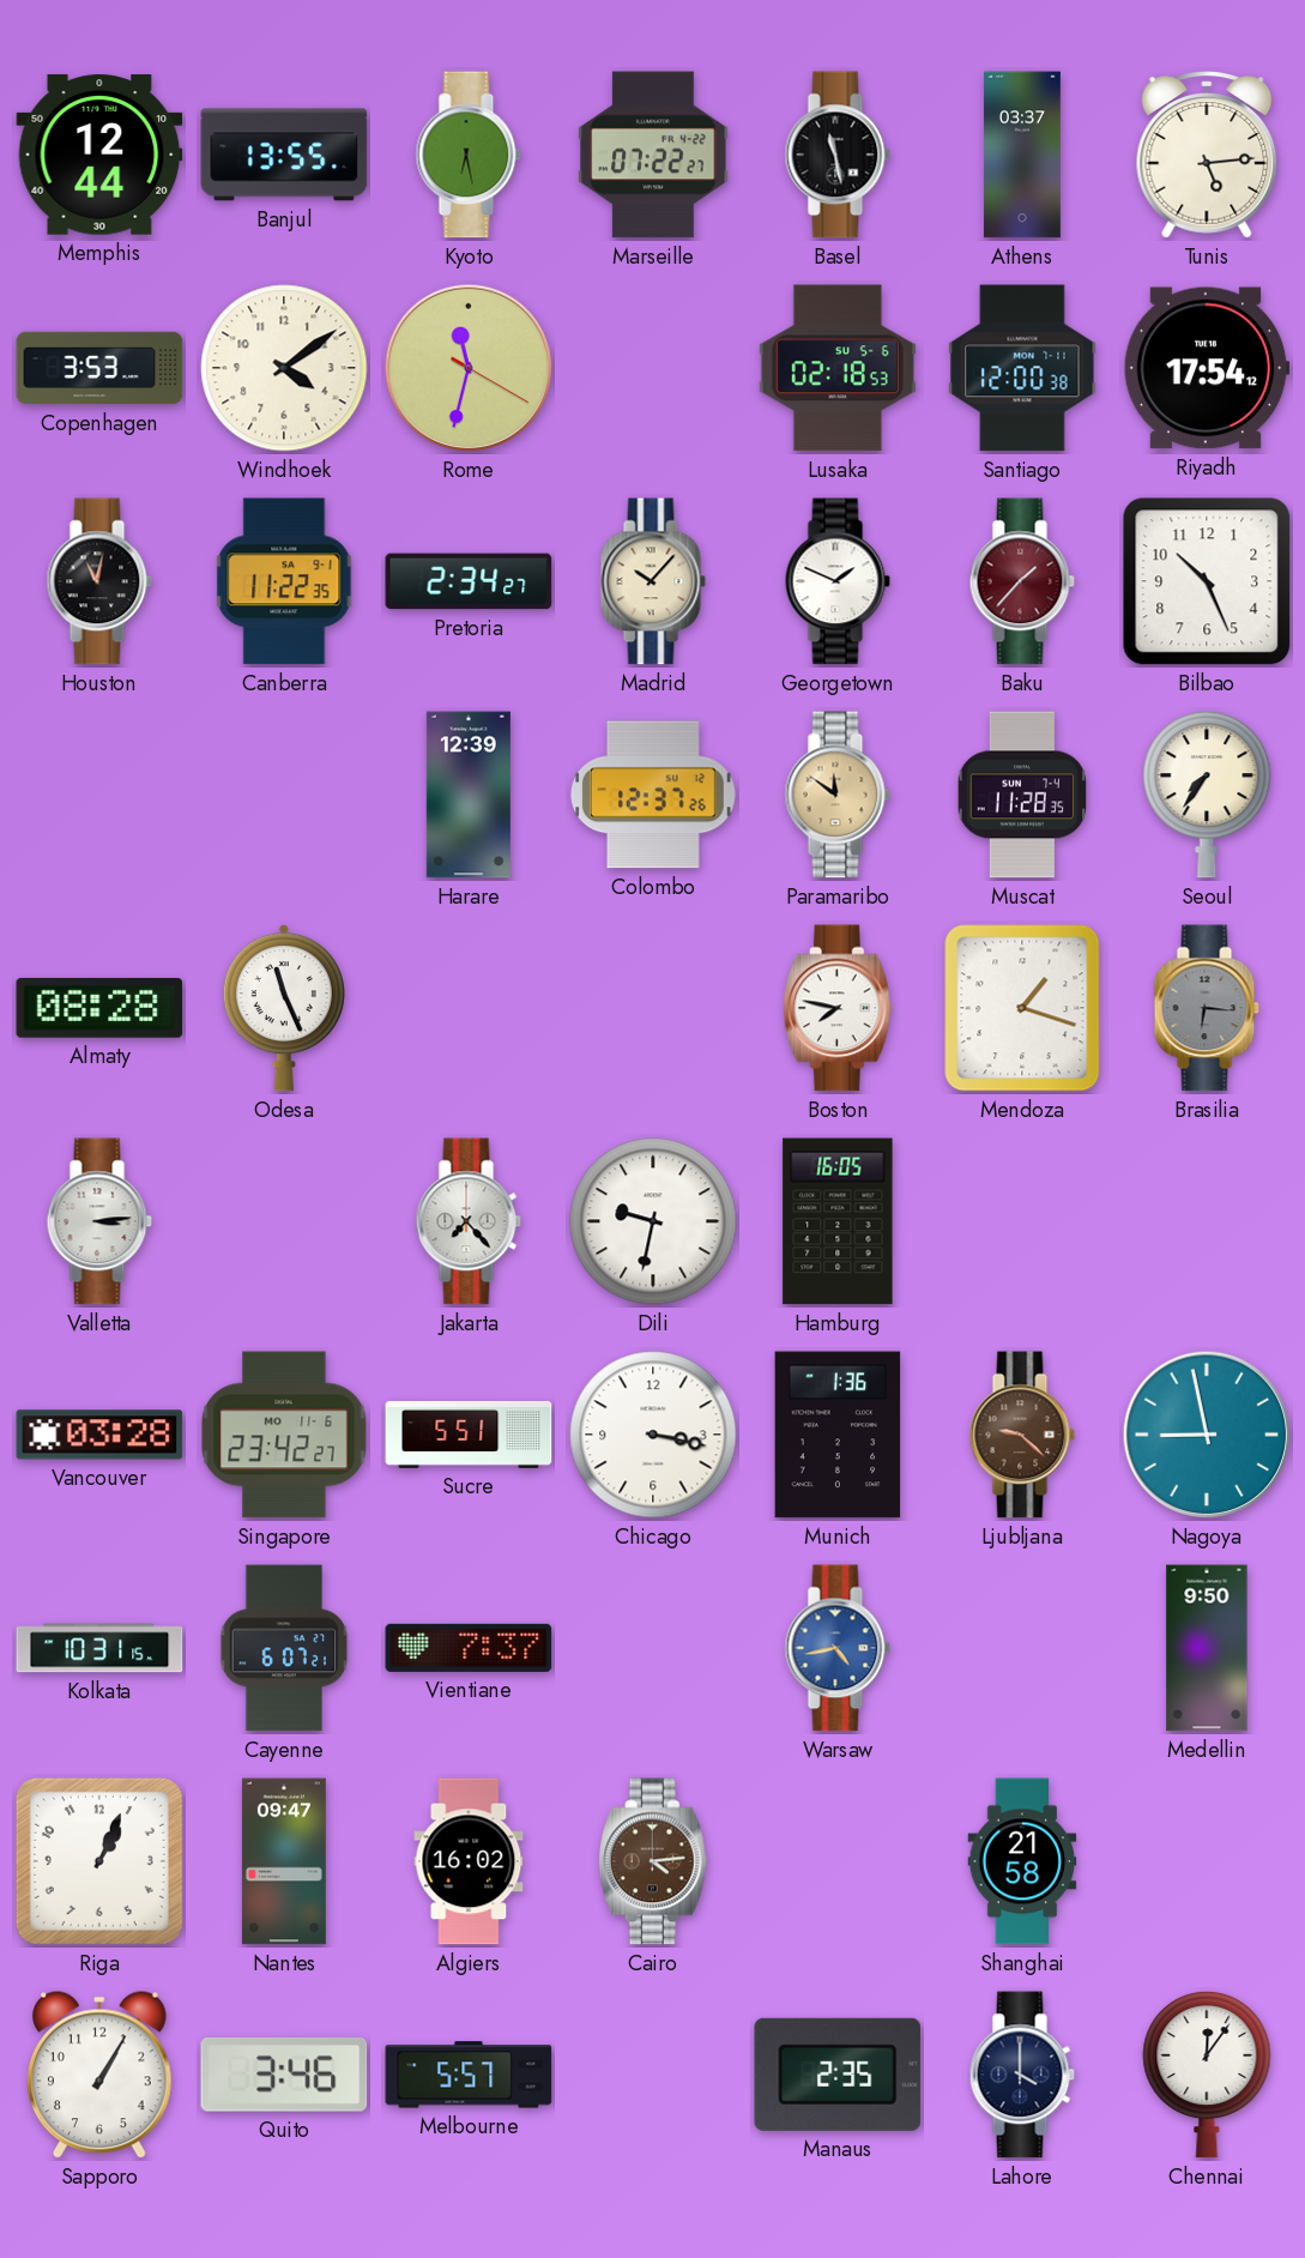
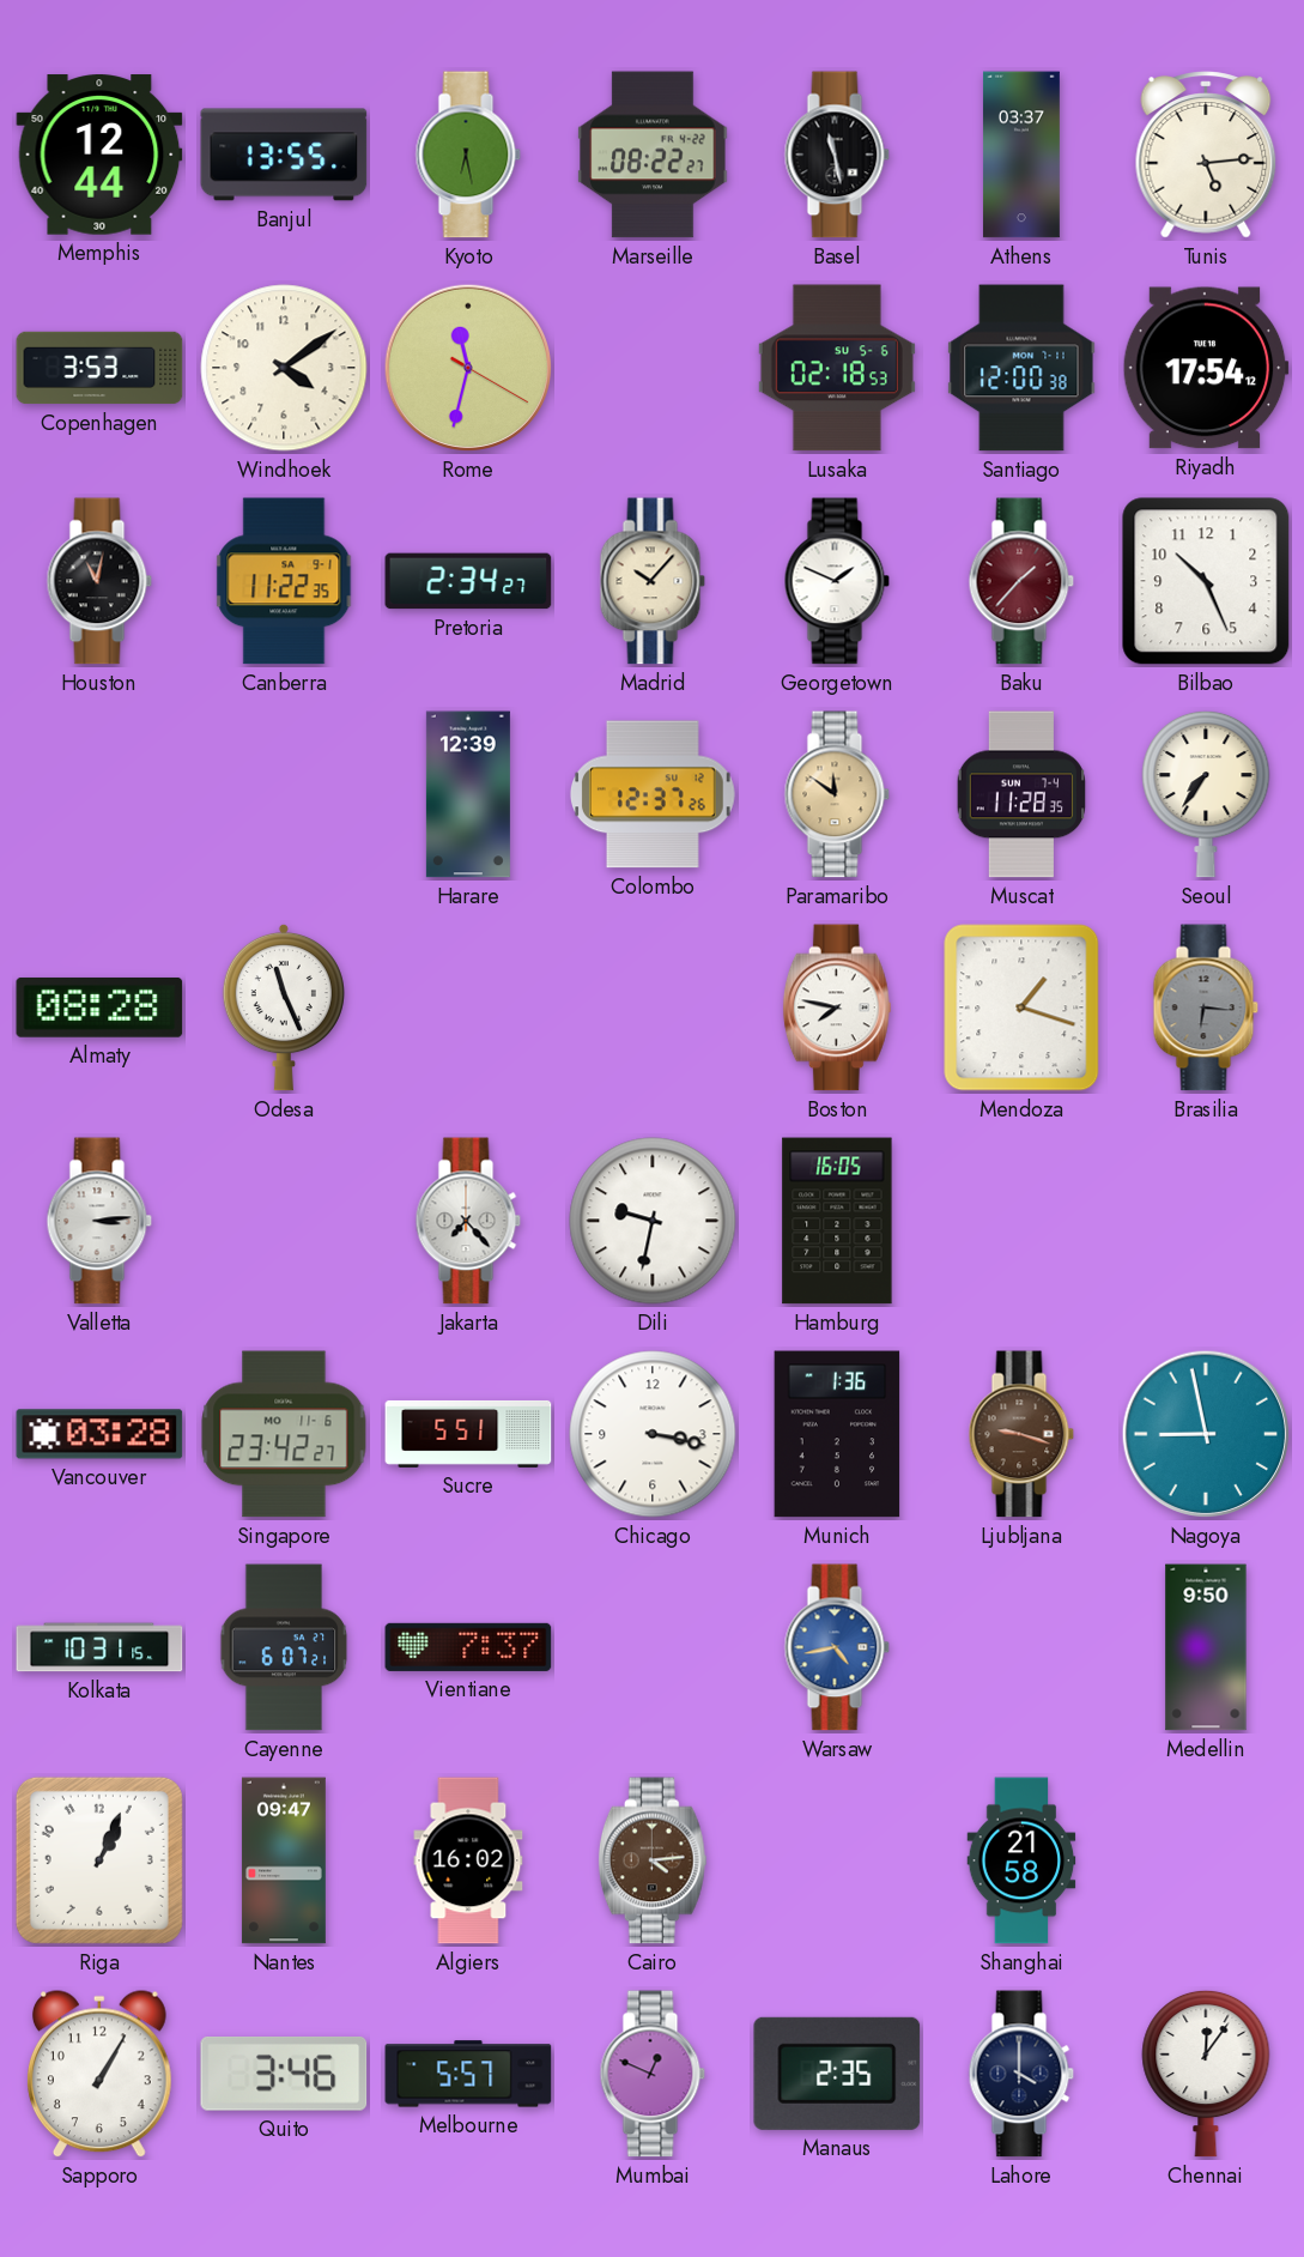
Marseille: 07:22 -> 08:22 (653, 155)
Ljubljana: 9:22 -> 9:18 (1021, 1434)
Mumbai: none -> 12:49 (653, 2074)
